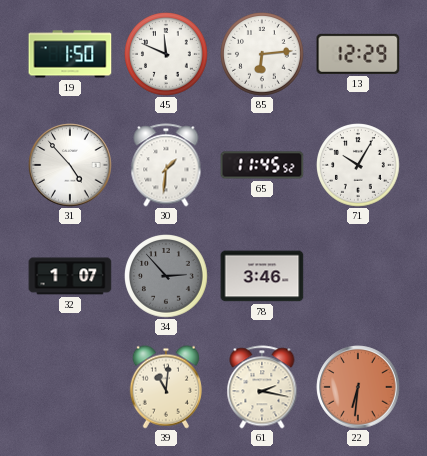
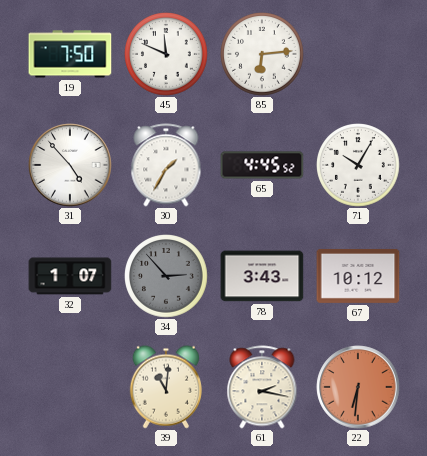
19: 1:50 -> 7:50 (70, 54)
13: 12:29 -> none (358, 54)
30: 1:31 -> 1:35 (166, 165)
65: 11:45 -> 4:45 (262, 165)
78: 3:46 -> 3:43 (262, 276)
67: none -> 10:12 (358, 276)
